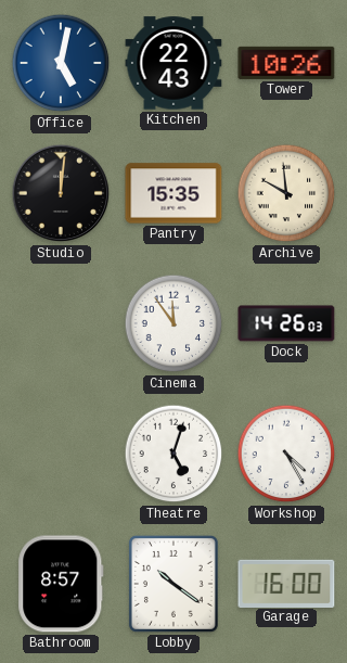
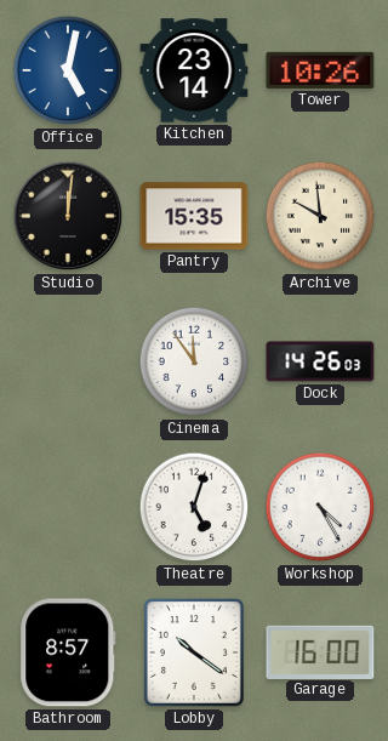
Kitchen: 22:43 -> 23:14 (194, 70)
